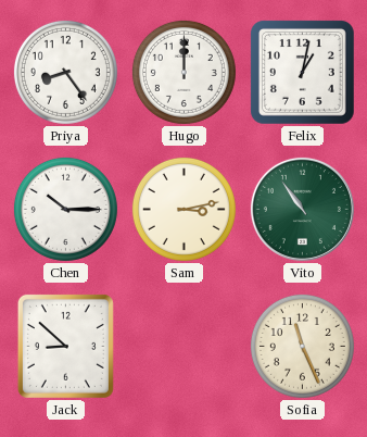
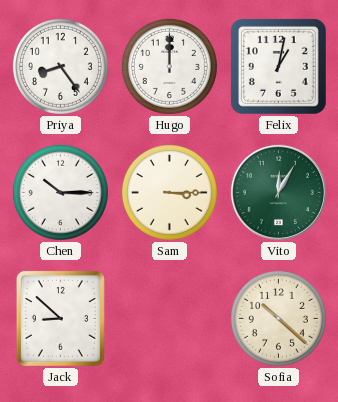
Sam: 3:13 -> 3:15 (169, 192)
Vito: 10:54 -> 12:05 (278, 192)
Sofia: 11:26 -> 10:22 (278, 318)
